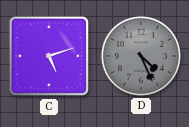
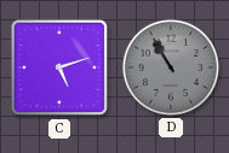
D: 4:26 -> 10:55 (171, 67)
